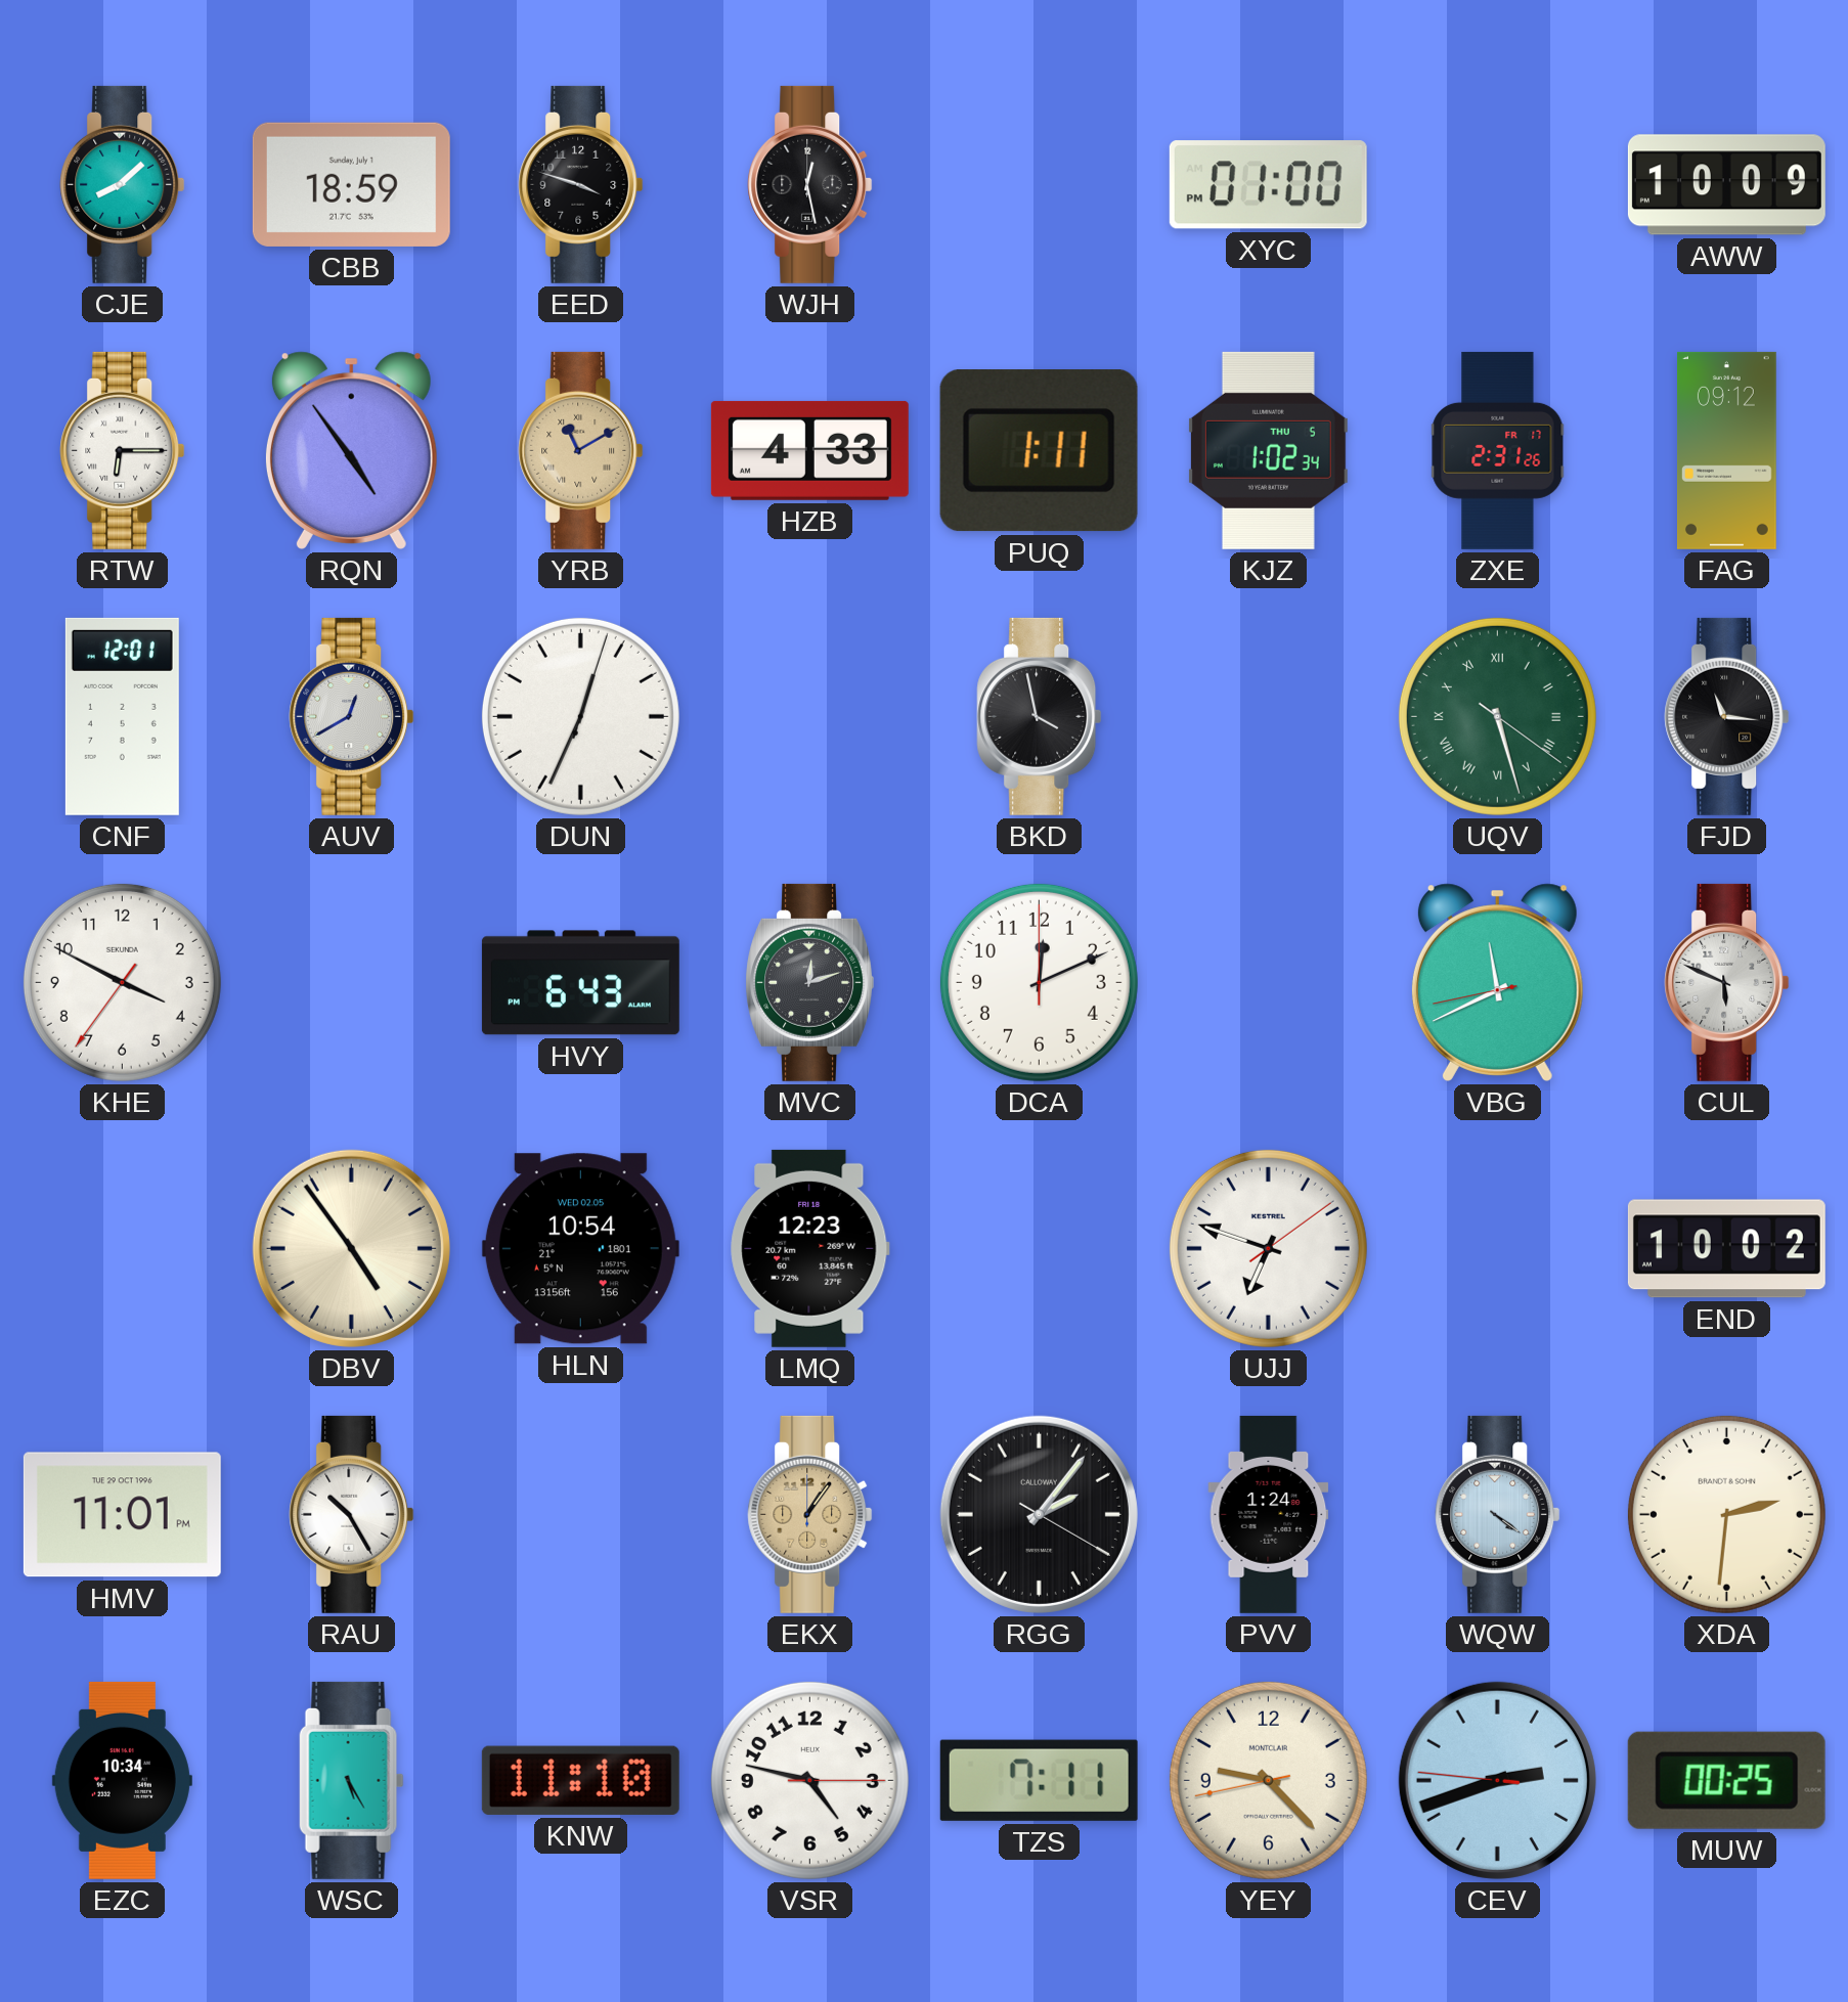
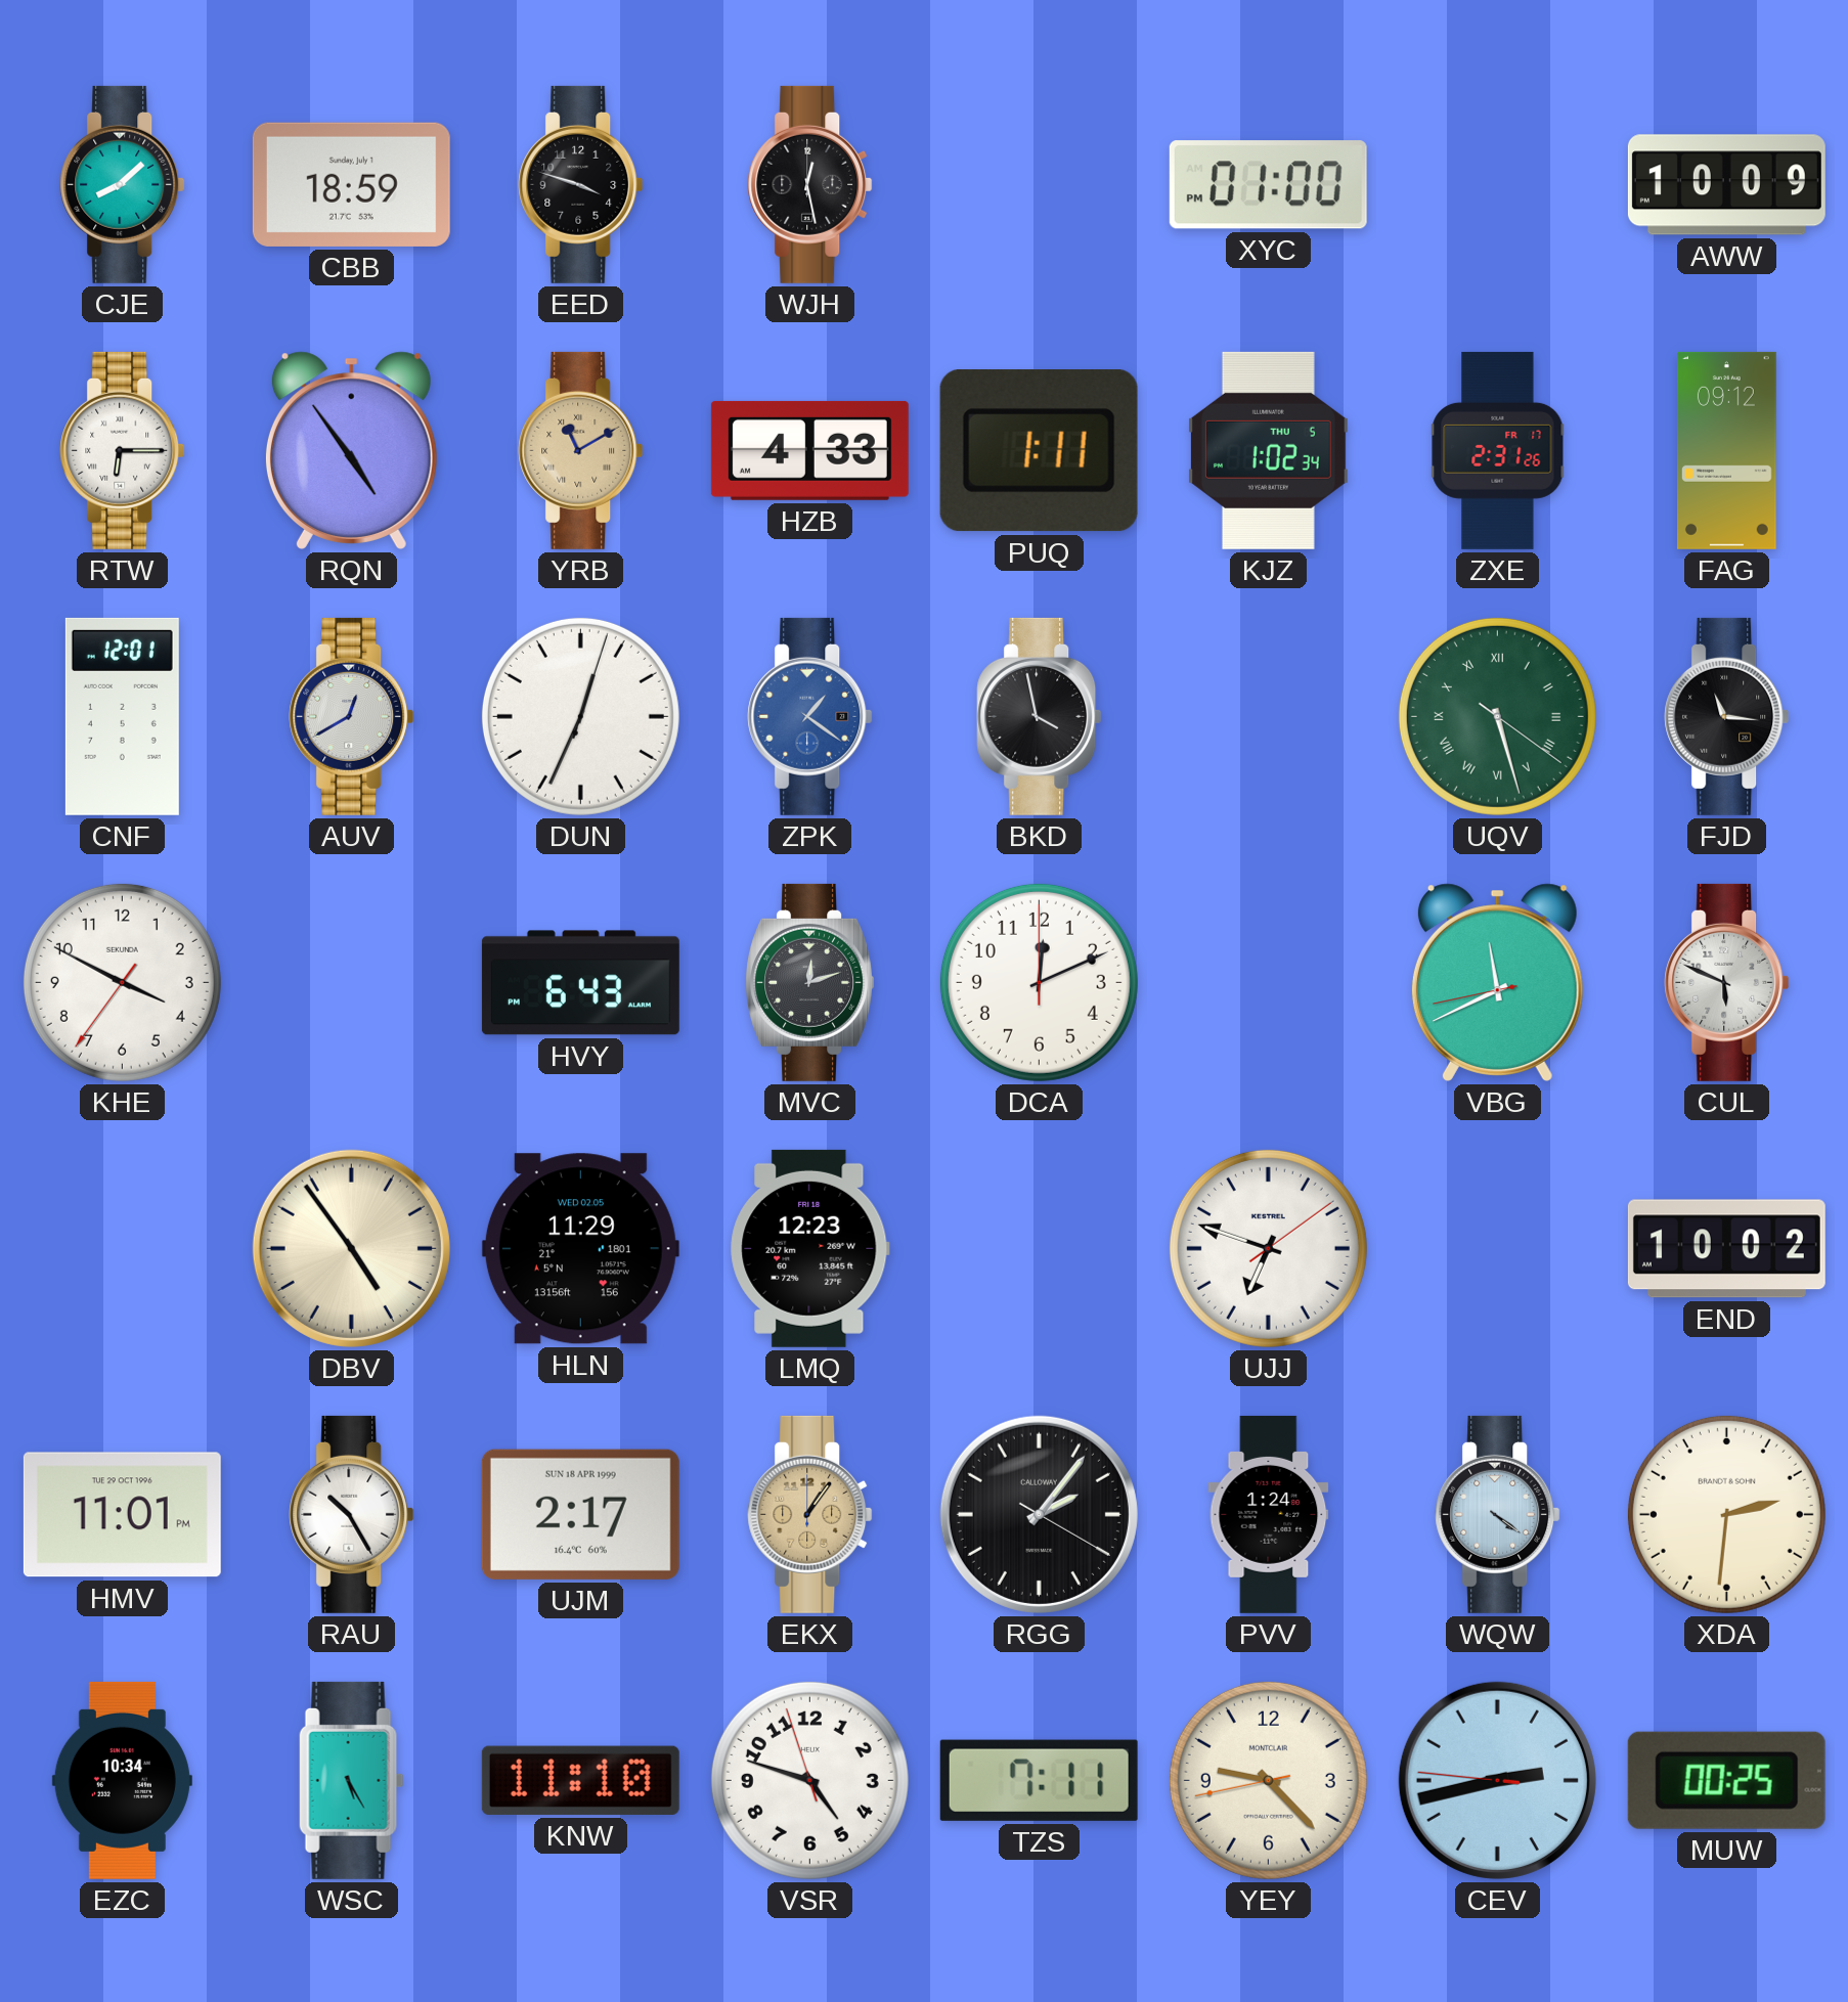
ZPK: none -> 1:21 (810, 716)
HLN: 10:54 -> 11:29 (580, 1249)
UJM: none -> 2:17 (580, 1514)
VSR: 4:47:15 -> 4:47:57 (809, 1780)
CEV: 2:41 -> 2:42 (1497, 1780)
